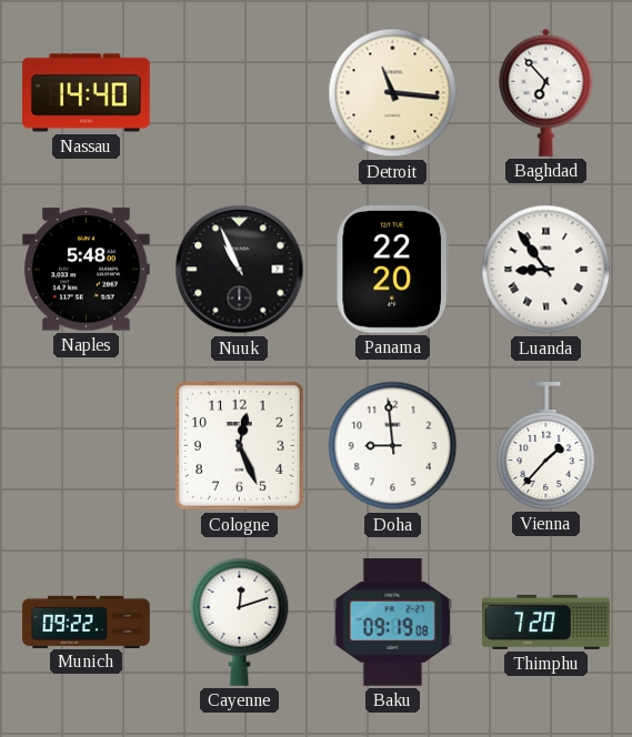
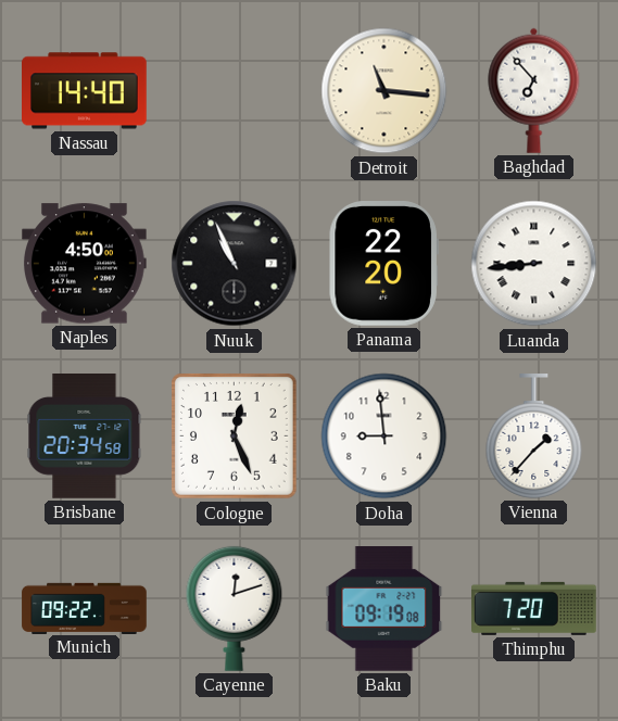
Naples: 5:48 -> 4:50 (85, 264)
Luanda: 8:54 -> 8:44 (534, 264)
Brisbane: none -> 20:34 (85, 437)
